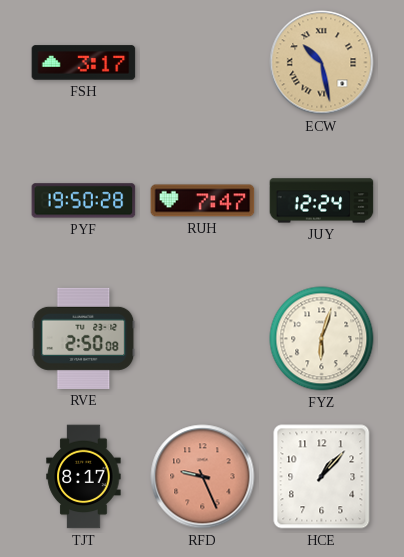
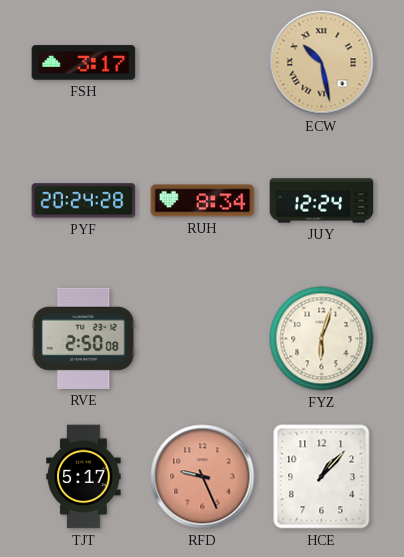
PYF: 19:50 -> 20:24 (84, 201)
RUH: 7:47 -> 8:34 (203, 201)
TJT: 8:17 -> 5:17 (84, 477)
